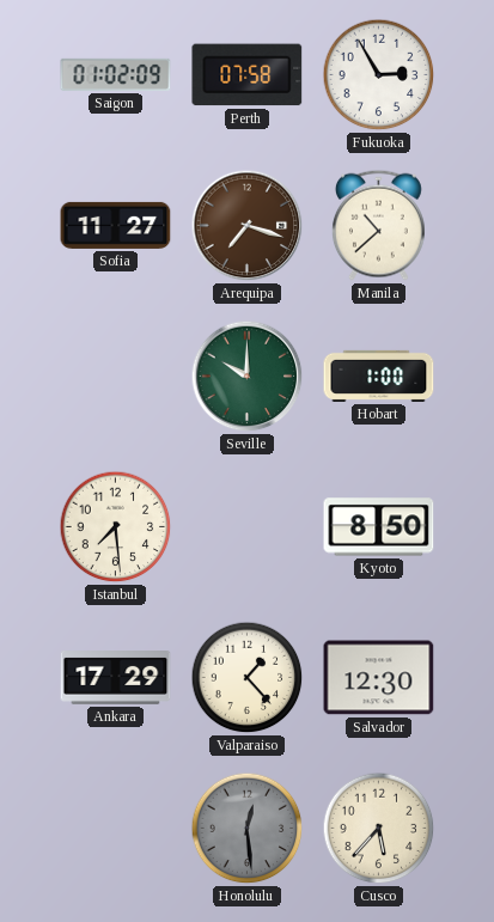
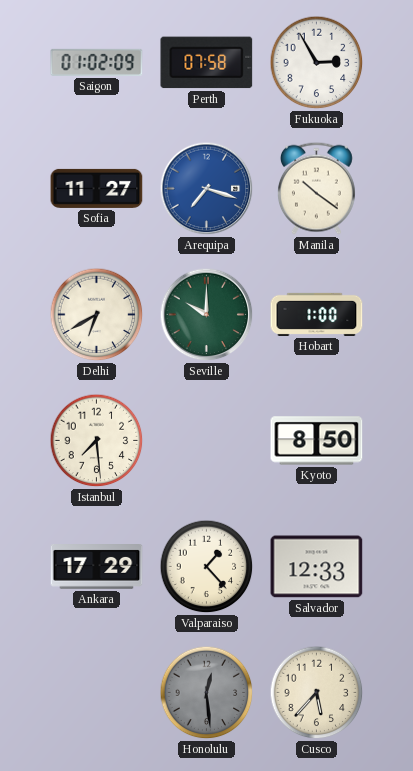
Arequipa dial: brown -> blue (207, 189)
Manila: 10:38 -> 10:21 (316, 188)
Delhi: none -> 6:40 (97, 315)
Salvador: 12:30 -> 12:33 (317, 567)
